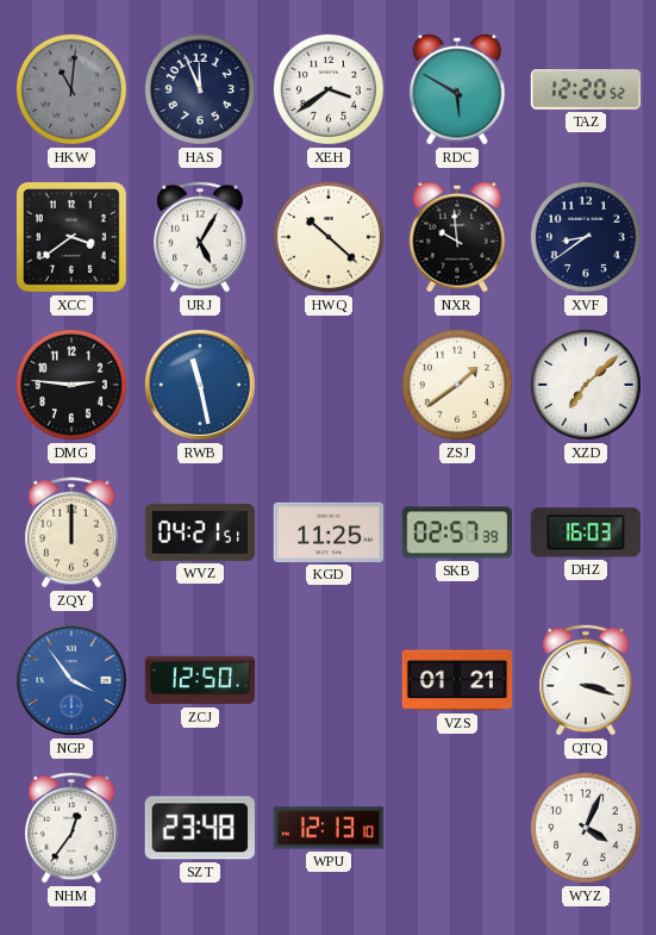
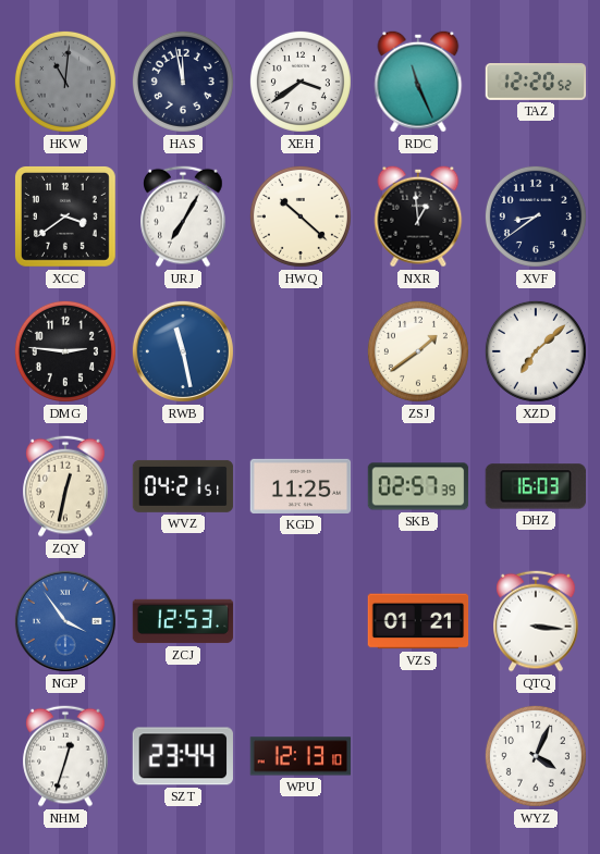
HAS: 11:56 -> 11:58 (183, 82)
RDC: 5:50 -> 11:26 (418, 82)
URJ: 5:05 -> 7:05 (183, 216)
NXR: 9:59 -> 12:59 (418, 216)
ZQY: 12:00 -> 12:32 (65, 486)
ZCJ: 12:50 -> 12:53 (183, 621)
QTQ: 3:18 -> 3:16 (536, 621)
NHM: 12:36 -> 12:33 (65, 756)
SZT: 23:48 -> 23:44 (183, 756)
